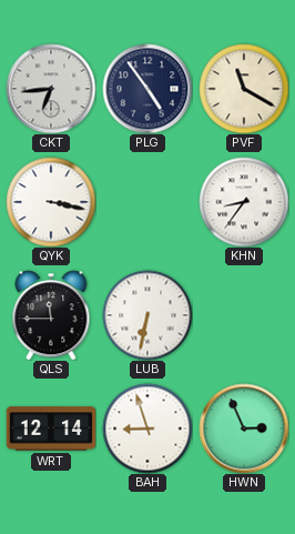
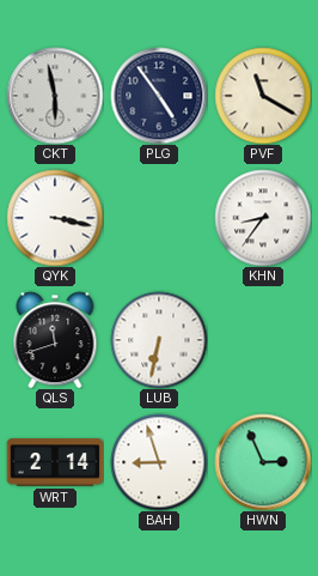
CKT: 6:44 -> 5:58 (55, 96)
QLS: 11:45 -> 11:42 (55, 340)
WRT: 12:14 -> 2:14 (55, 462)
